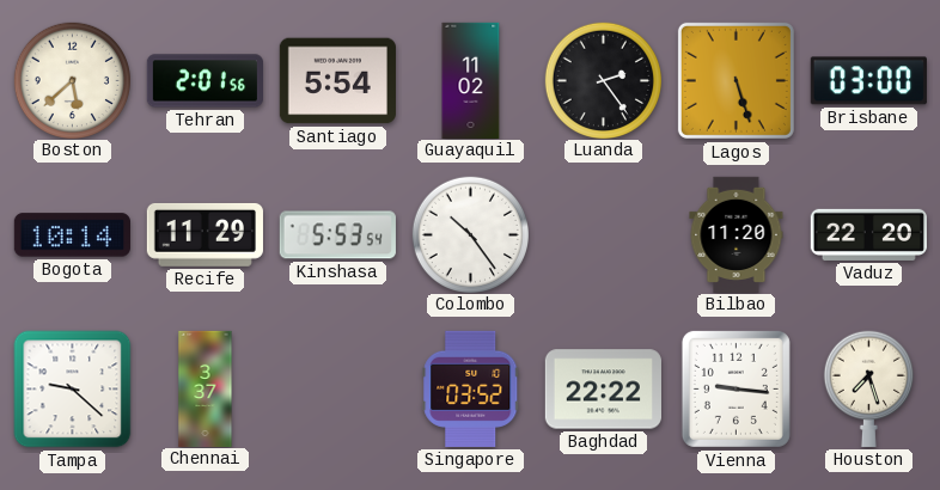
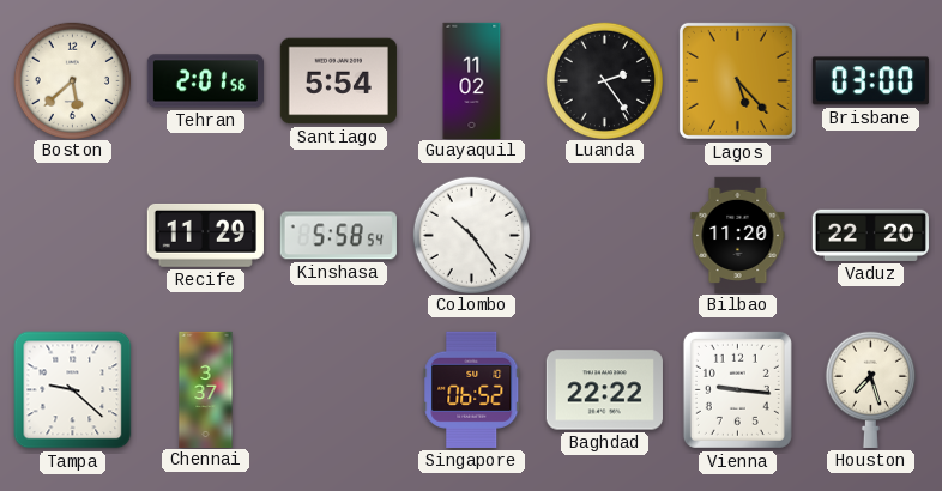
Lagos: 5:27 -> 5:23 (737, 80)
Bogota: 10:14 -> none (72, 235)
Kinshasa: 5:53 -> 5:58 (338, 236)
Singapore: 03:52 -> 06:52 (472, 389)
